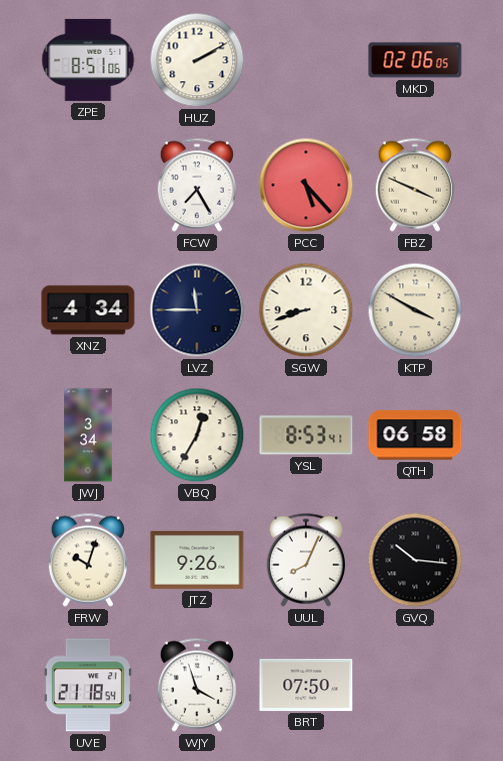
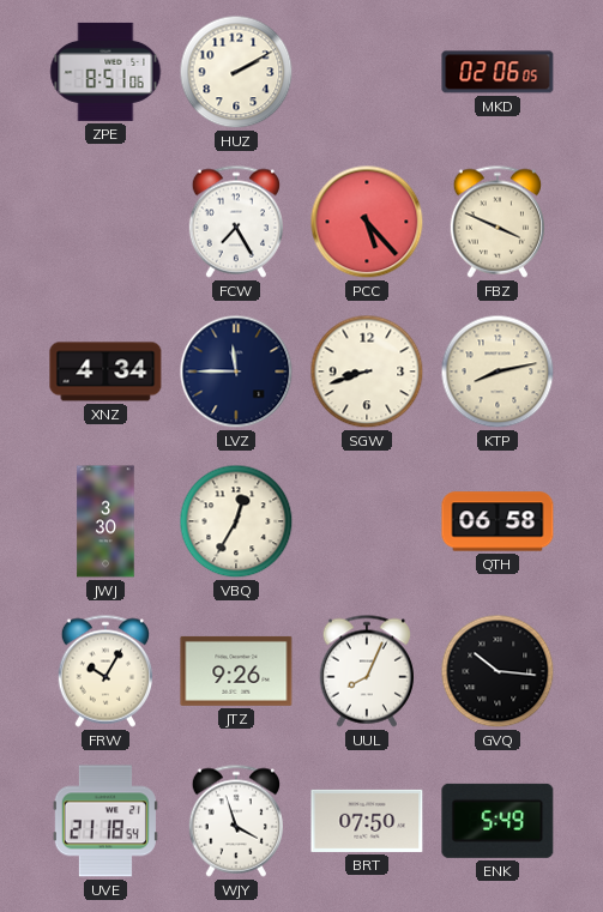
KTP: 3:50 -> 8:13 (498, 372)
JWJ: 3:34 -> 3:30 (105, 521)
YSL: 8:53 -> none (306, 435)
FRW: 10:03 -> 10:05 (104, 671)
ENK: none -> 5:49 (498, 821)
